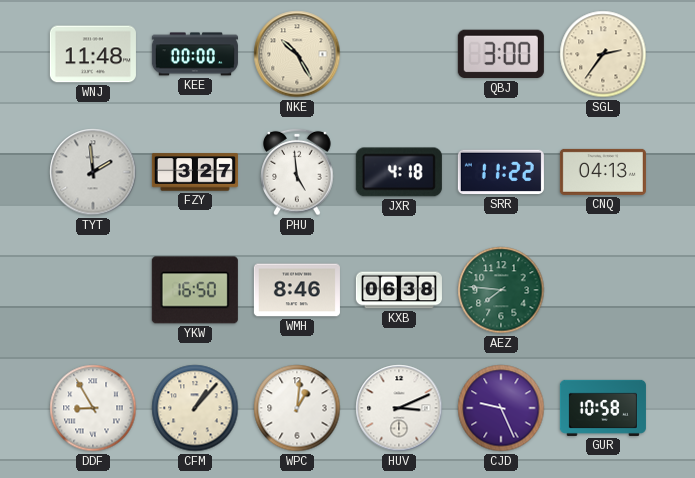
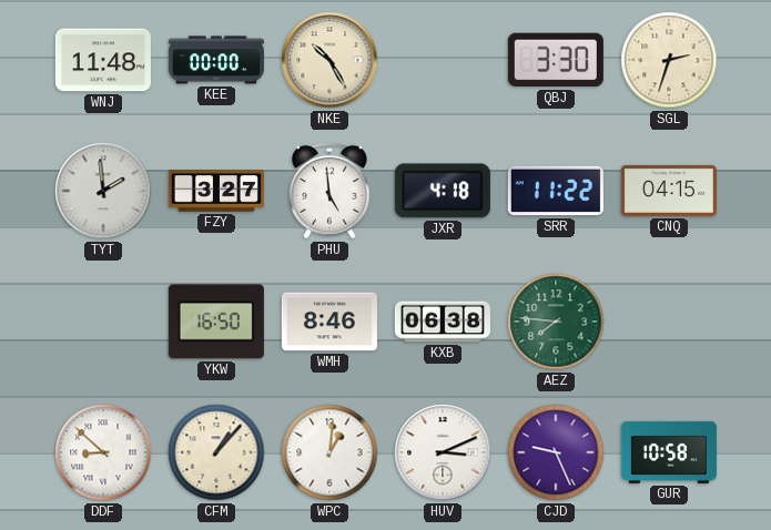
QBJ: 3:00 -> 3:30 (556, 60)
SGL: 2:36 -> 2:33 (669, 60)
CNQ: 04:13 -> 04:15 (669, 191)
DDF: 8:55 -> 8:52 (103, 452)
